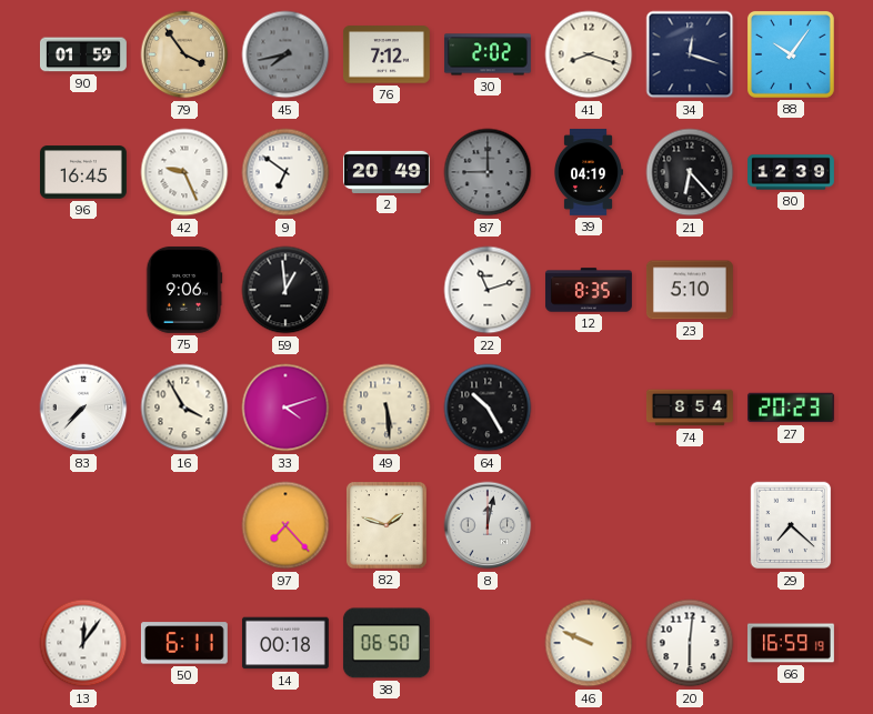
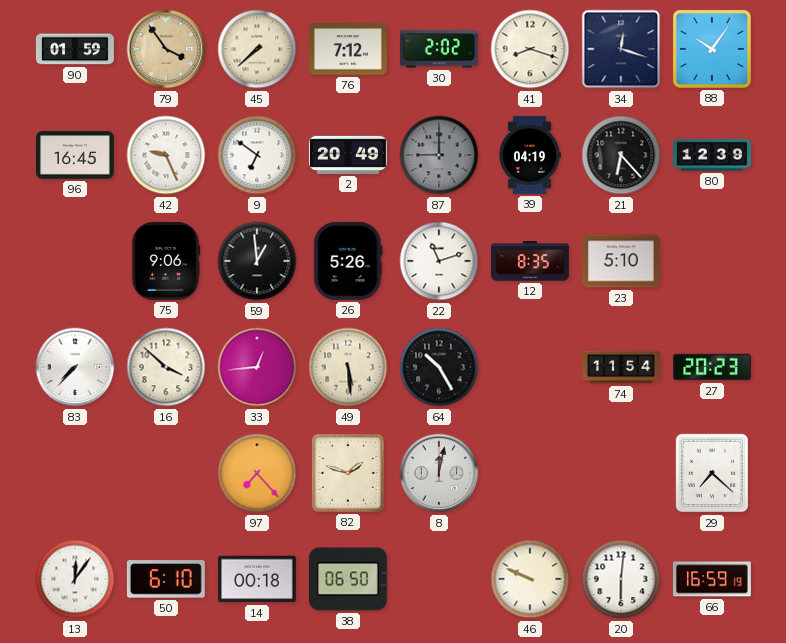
45: 7:43 -> 7:38 (257, 49)
45 dial: grey -> cream (257, 49)
26: none -> 5:26 (348, 261)
16: 3:55 -> 3:52 (166, 367)
33: 4:12 -> 12:44 (257, 367)
74: 8:54 -> 11:54 (621, 367)
50: 6:11 -> 6:10 (166, 579)
